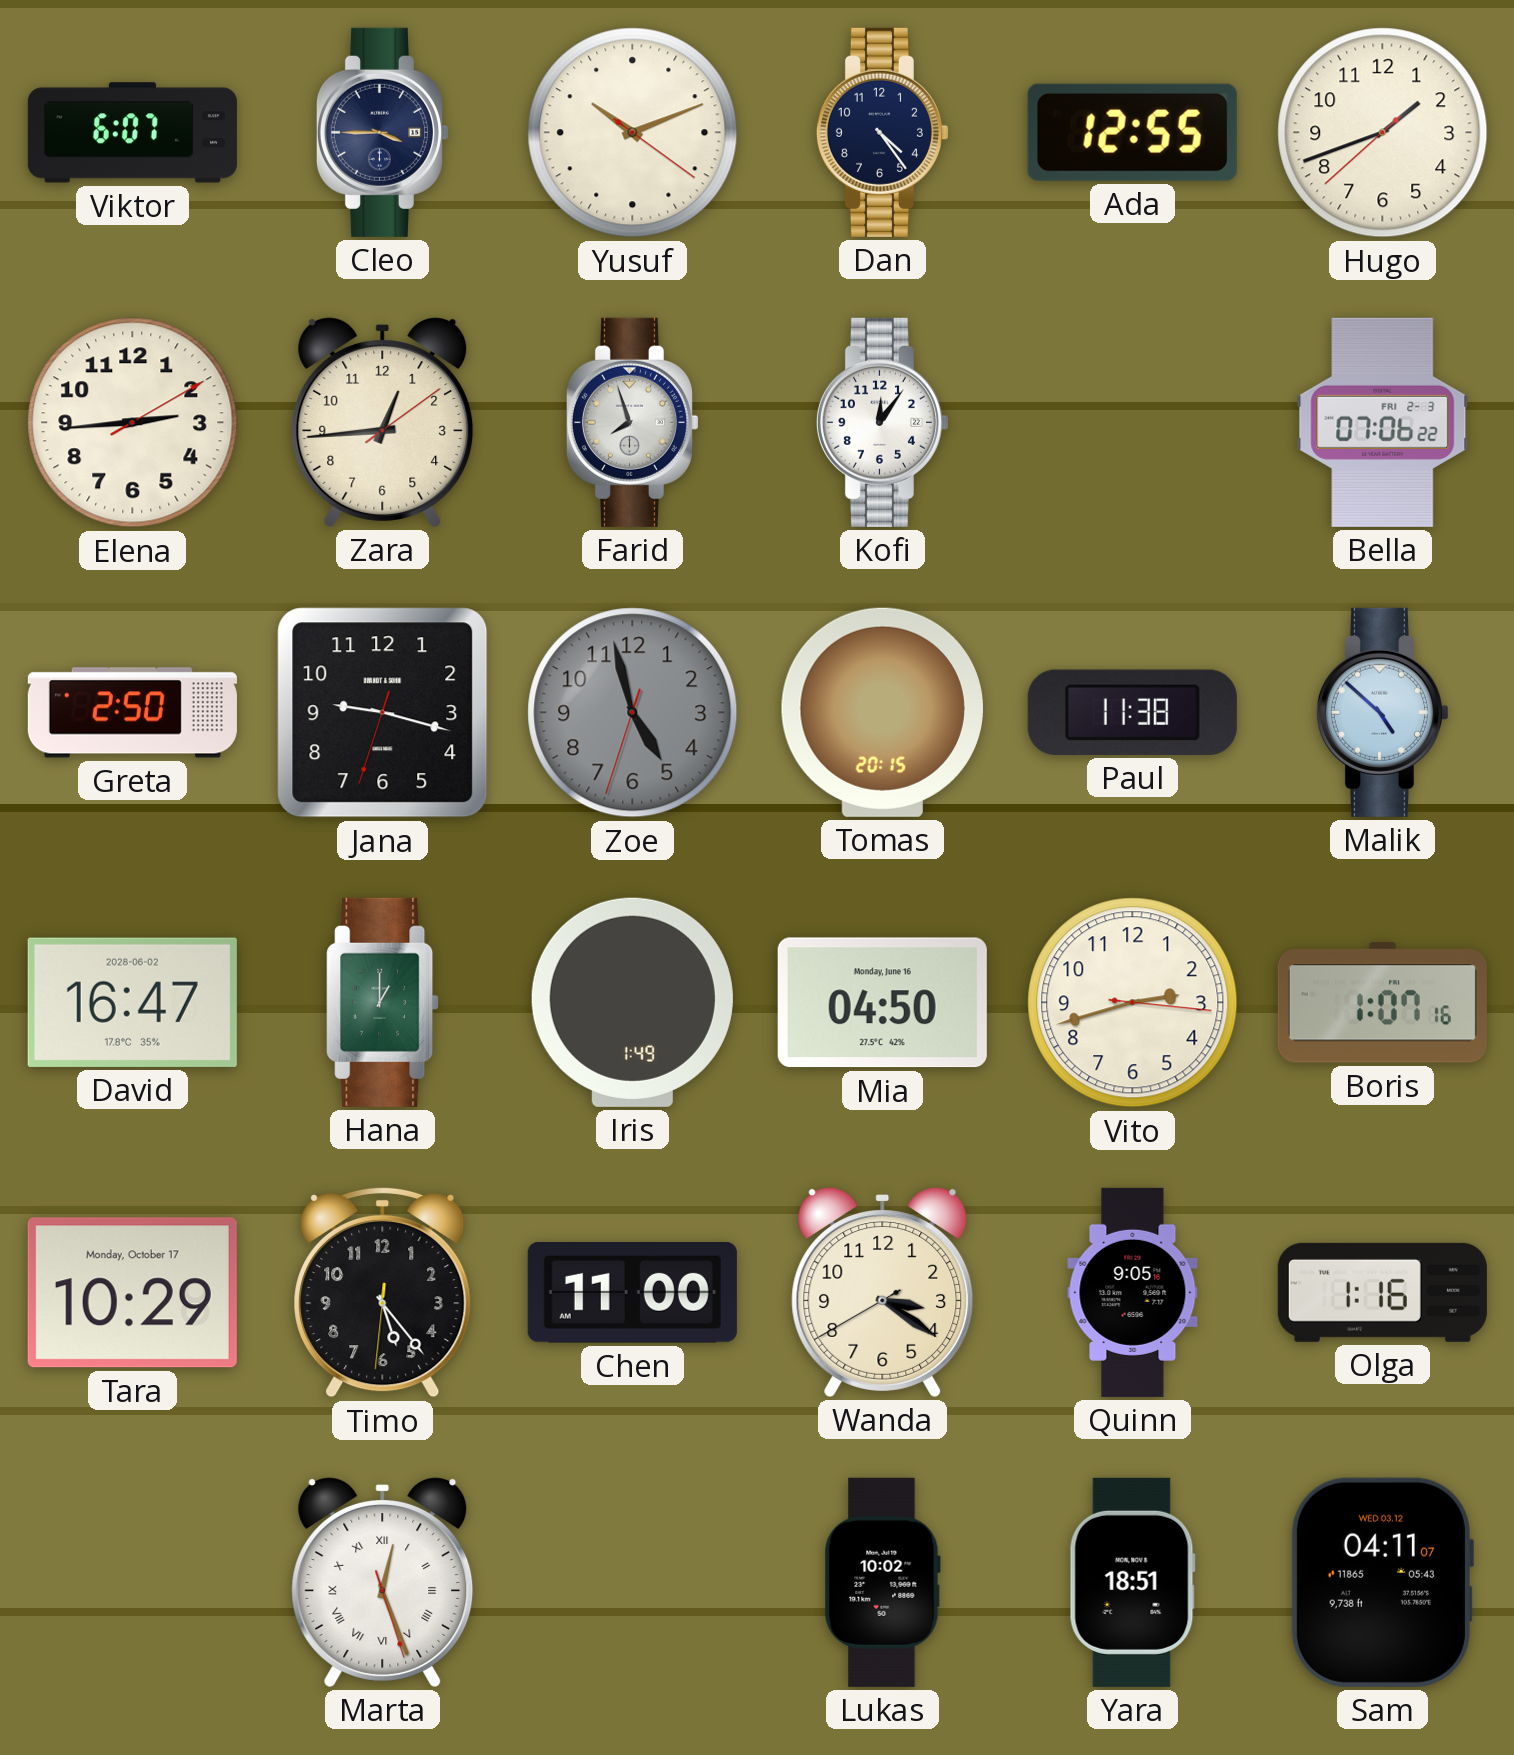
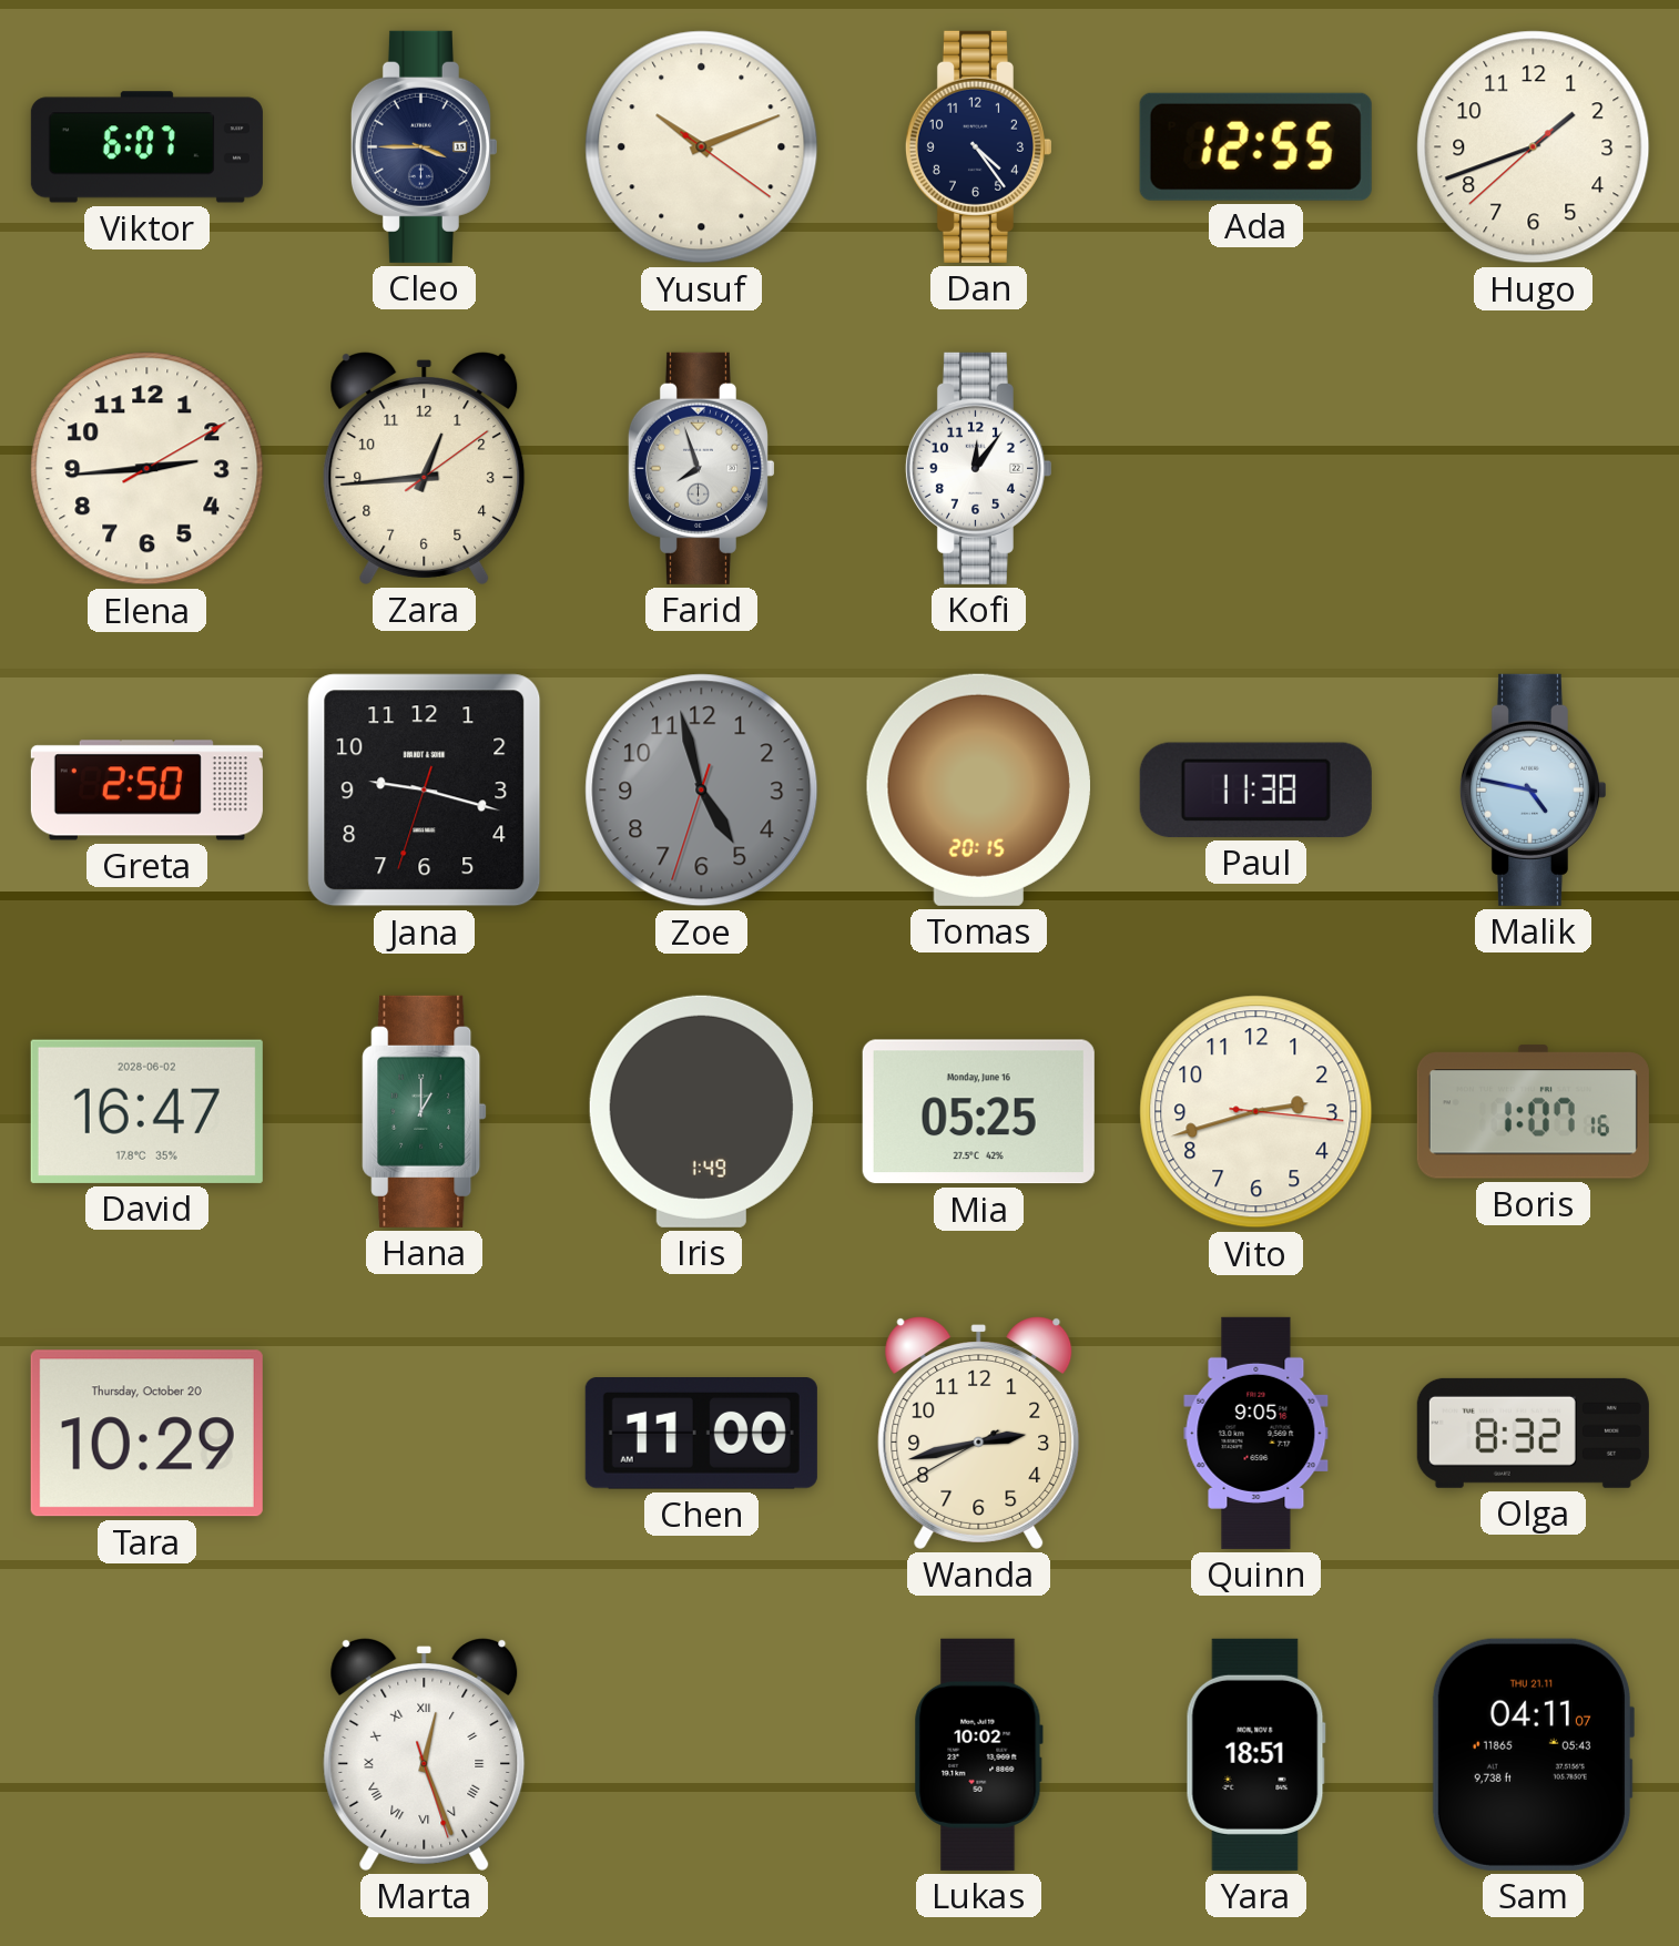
Bella: 07:06 -> none (1383, 422)
Malik: 4:52 -> 4:47 (1533, 789)
Mia: 04:50 -> 05:25 (978, 1112)
Tara date: Monday, October 17 -> Thursday, October 20 (146, 1434)
Timo: 5:23 -> none (383, 1292)
Wanda: 3:20 -> 2:42 (979, 1434)
Olga: 1:16 -> 8:32 (1533, 1433)
Sam date: WED 03.12 -> THU 21.11 (1533, 1754)
